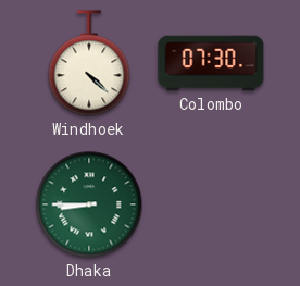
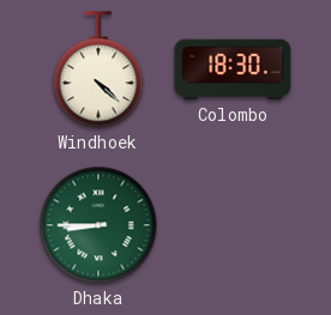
Colombo: 07:30 -> 18:30 (233, 69)
